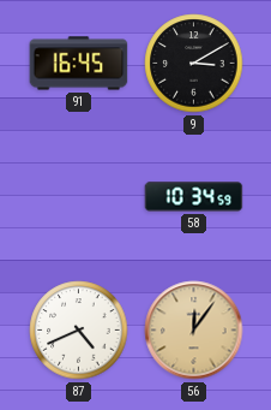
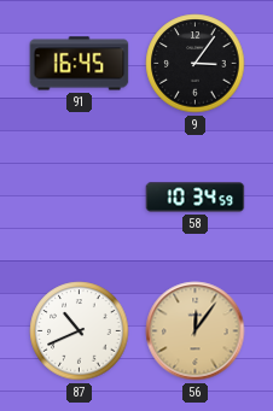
9: 3:10 -> 3:06 (196, 64)
87: 4:41 -> 10:41 (80, 331)
